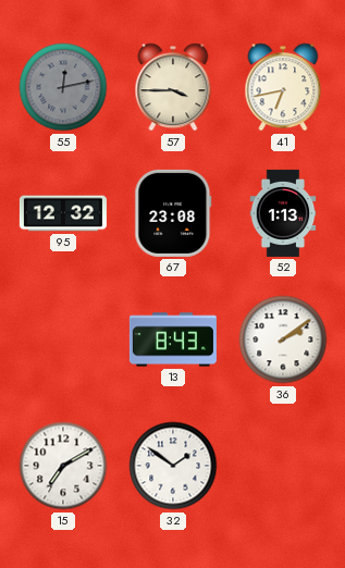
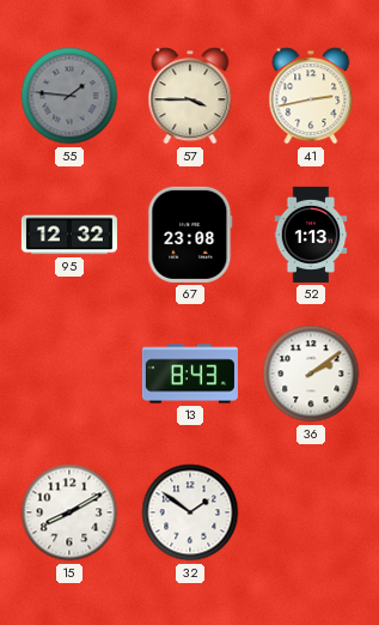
55: 12:13 -> 1:46 (69, 96)
41: 6:43 -> 2:43 (311, 96)
15: 7:10 -> 8:10 (69, 512)
